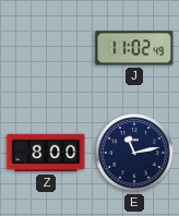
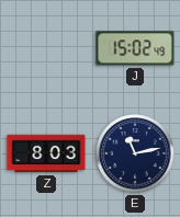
J: 11:02 -> 15:02 (135, 48)
Z: 8:00 -> 8:03 (46, 153)
